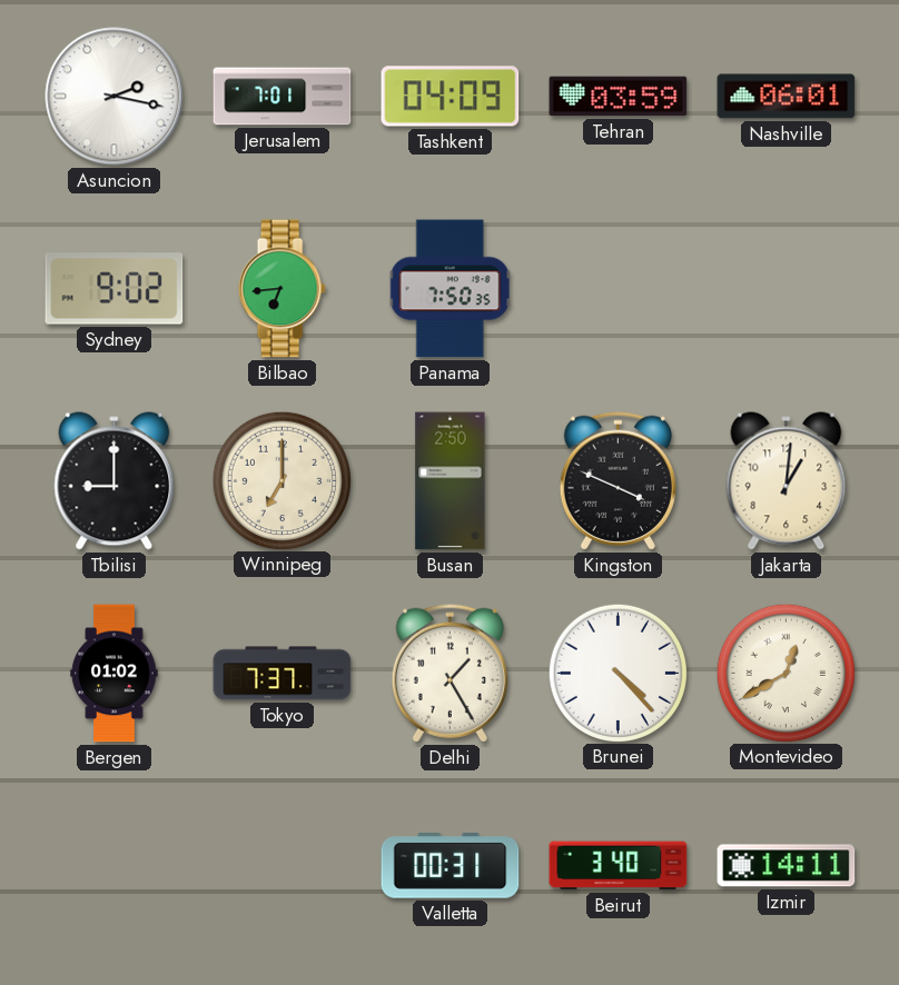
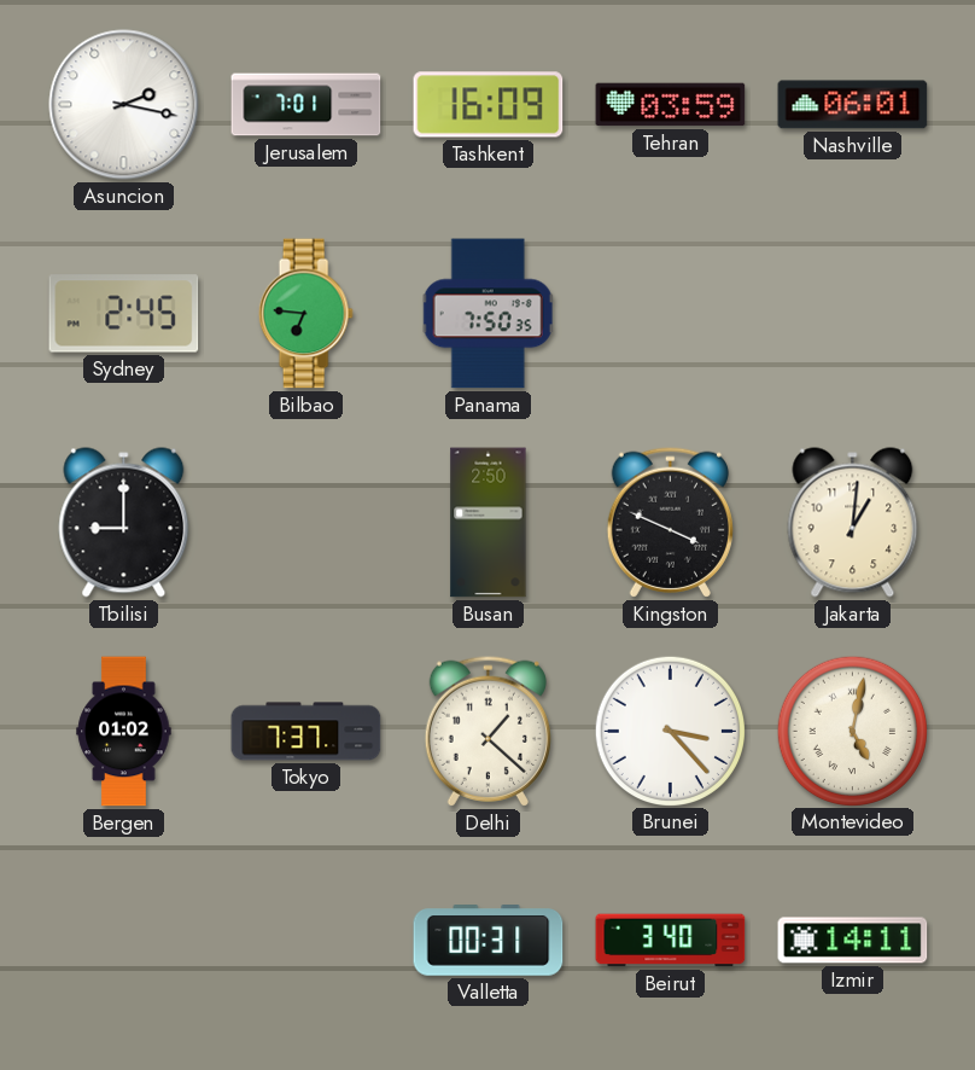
Tashkent: 04:09 -> 16:09 (489, 105)
Sydney: 9:02 -> 2:45 (124, 314)
Bilbao: 6:44 -> 6:46 (305, 314)
Winnipeg: 7:00 -> none (281, 480)
Delhi: 1:25 -> 1:22 (488, 731)
Brunei: 4:23 -> 3:23 (670, 731)
Montevideo: 12:40 -> 5:02 (852, 731)
